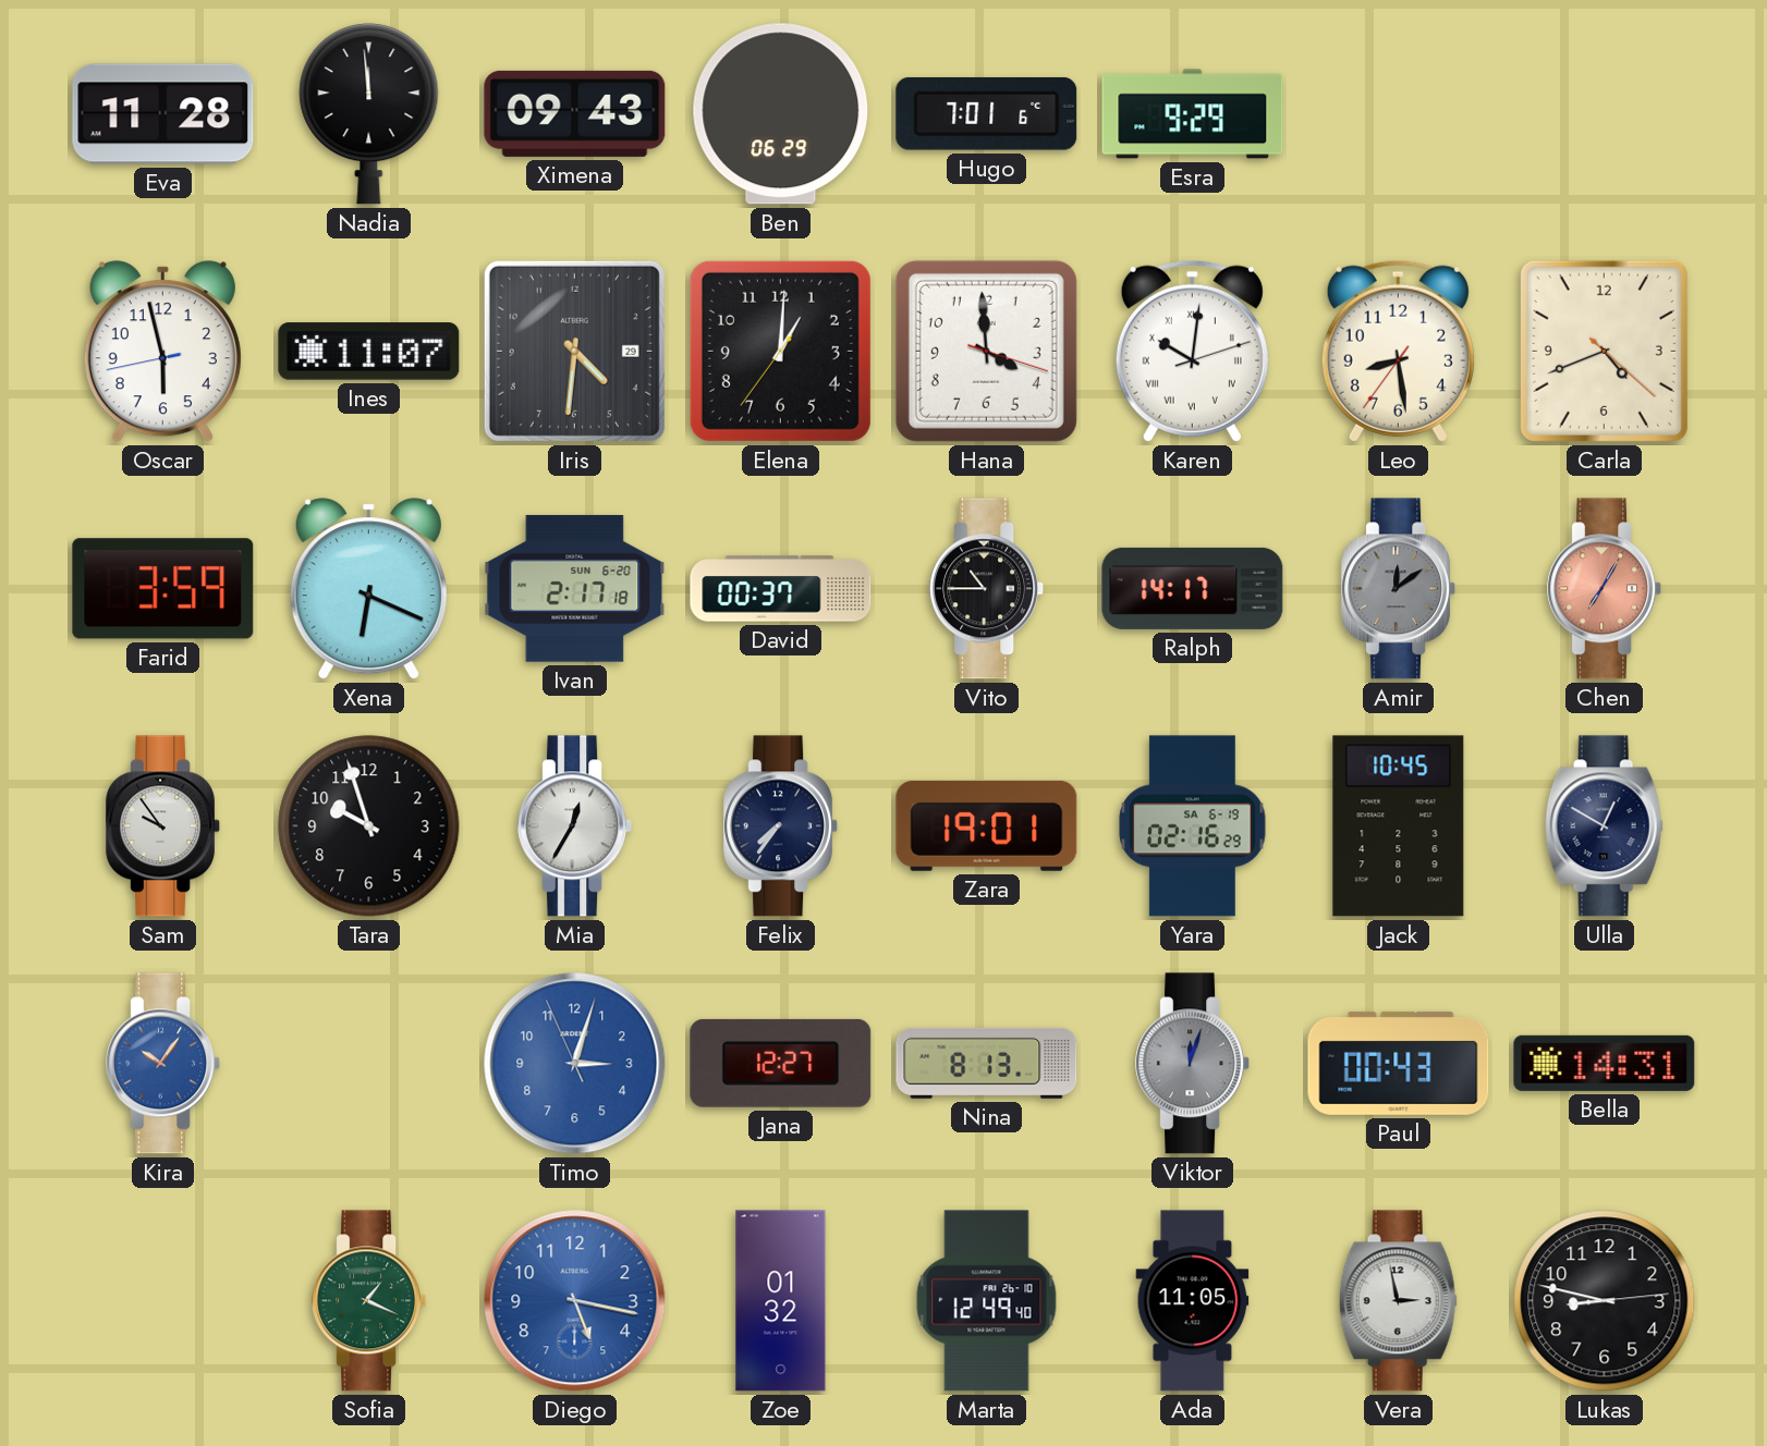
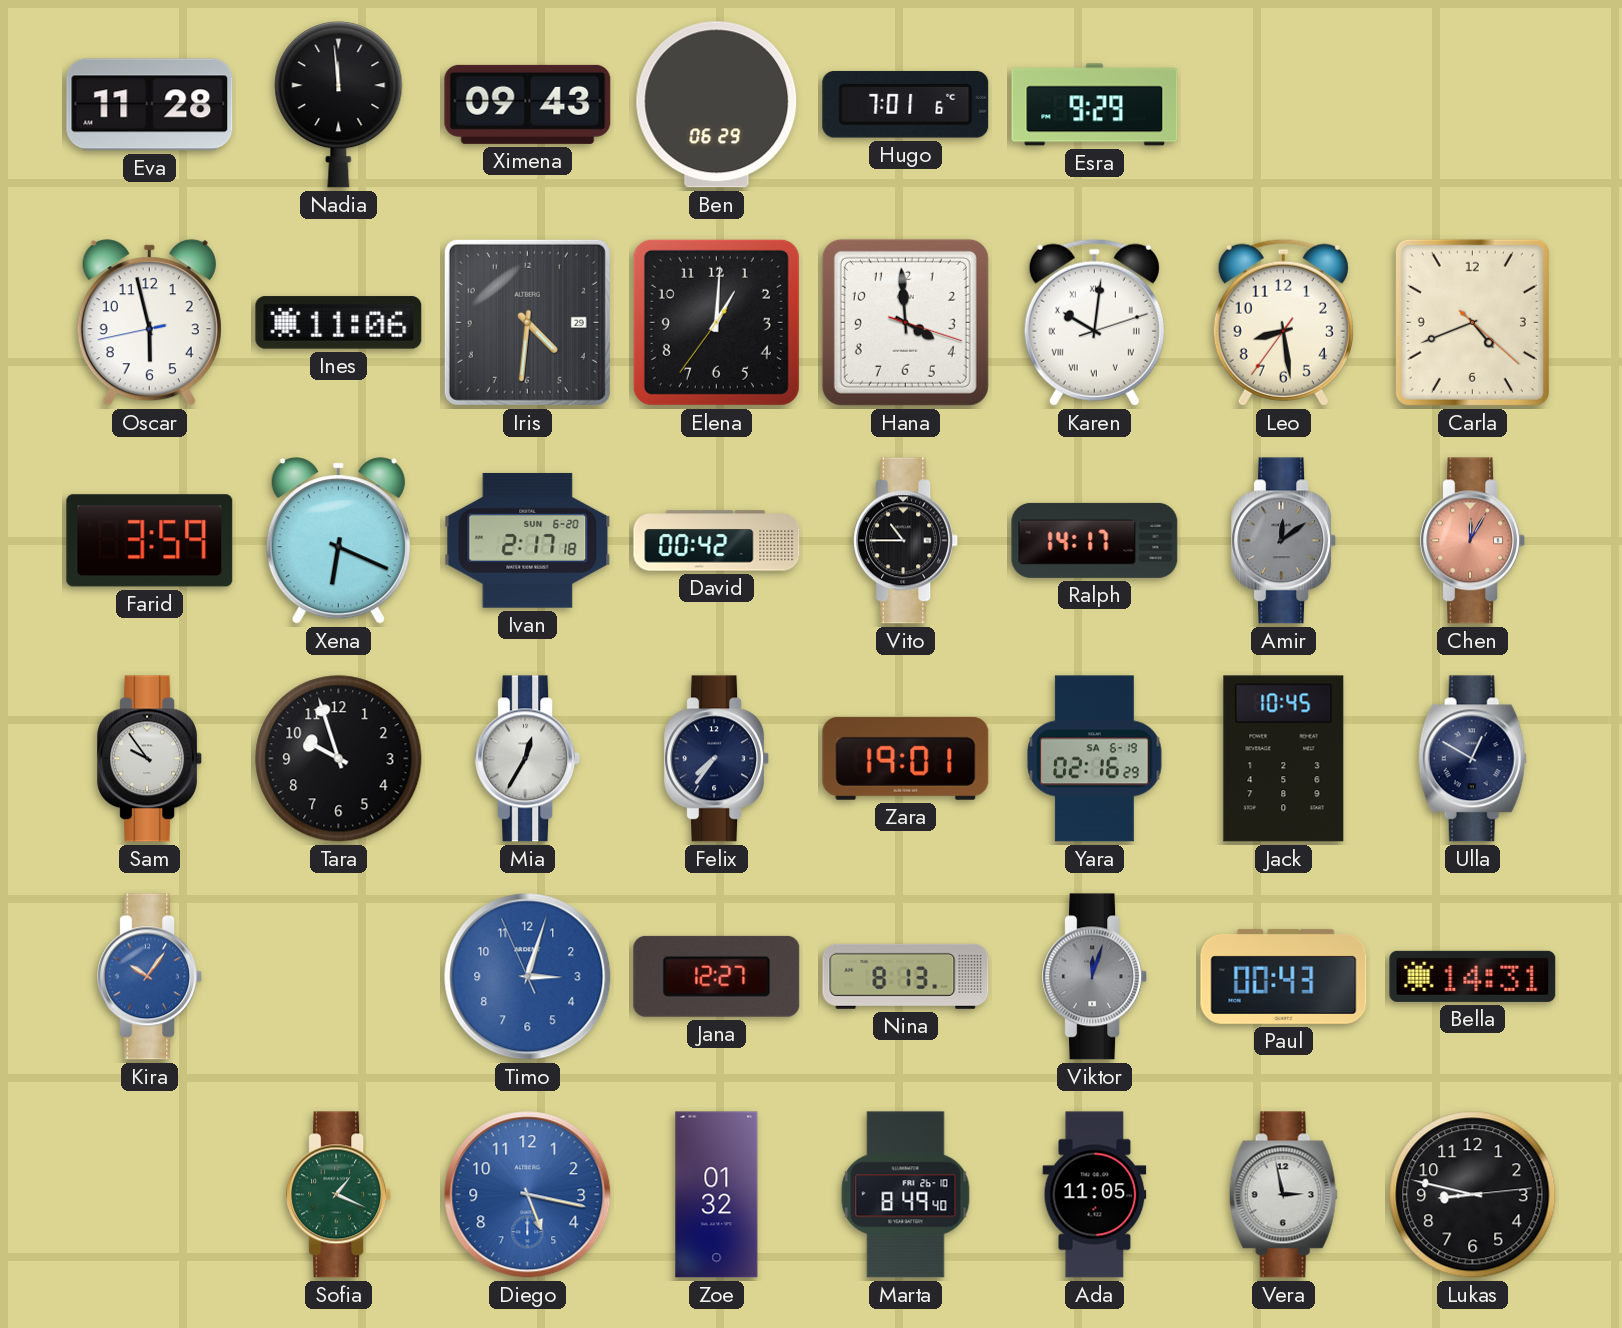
Ines: 11:07 -> 11:06 (339, 323)
David: 00:37 -> 00:42 (717, 541)
Chen: 7:05 -> 12:05 (1473, 541)
Marta: 12:49 -> 8:49 (906, 1195)
